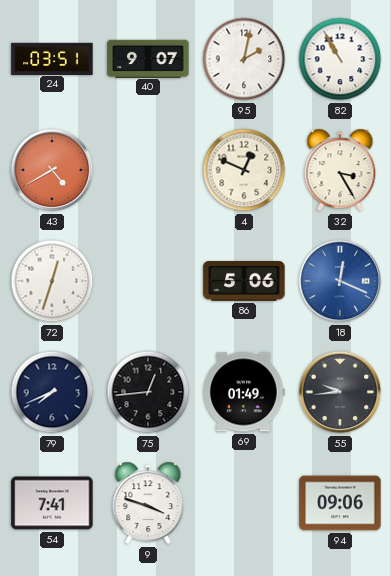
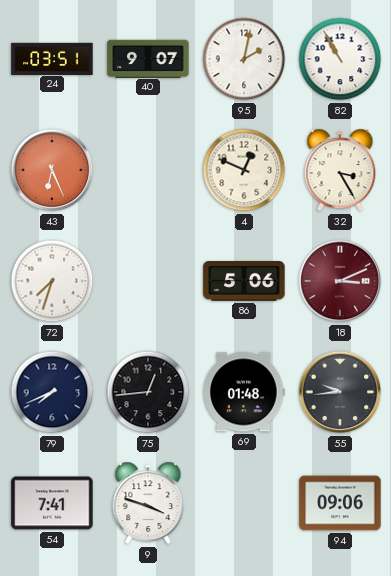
43: 4:40 -> 6:26 (52, 170)
72: 12:33 -> 7:33 (52, 281)
18: 12:19 -> 3:11 (340, 281)
18 dial: blue -> burgundy (340, 281)
69: 01:49 -> 01:48 (244, 392)
